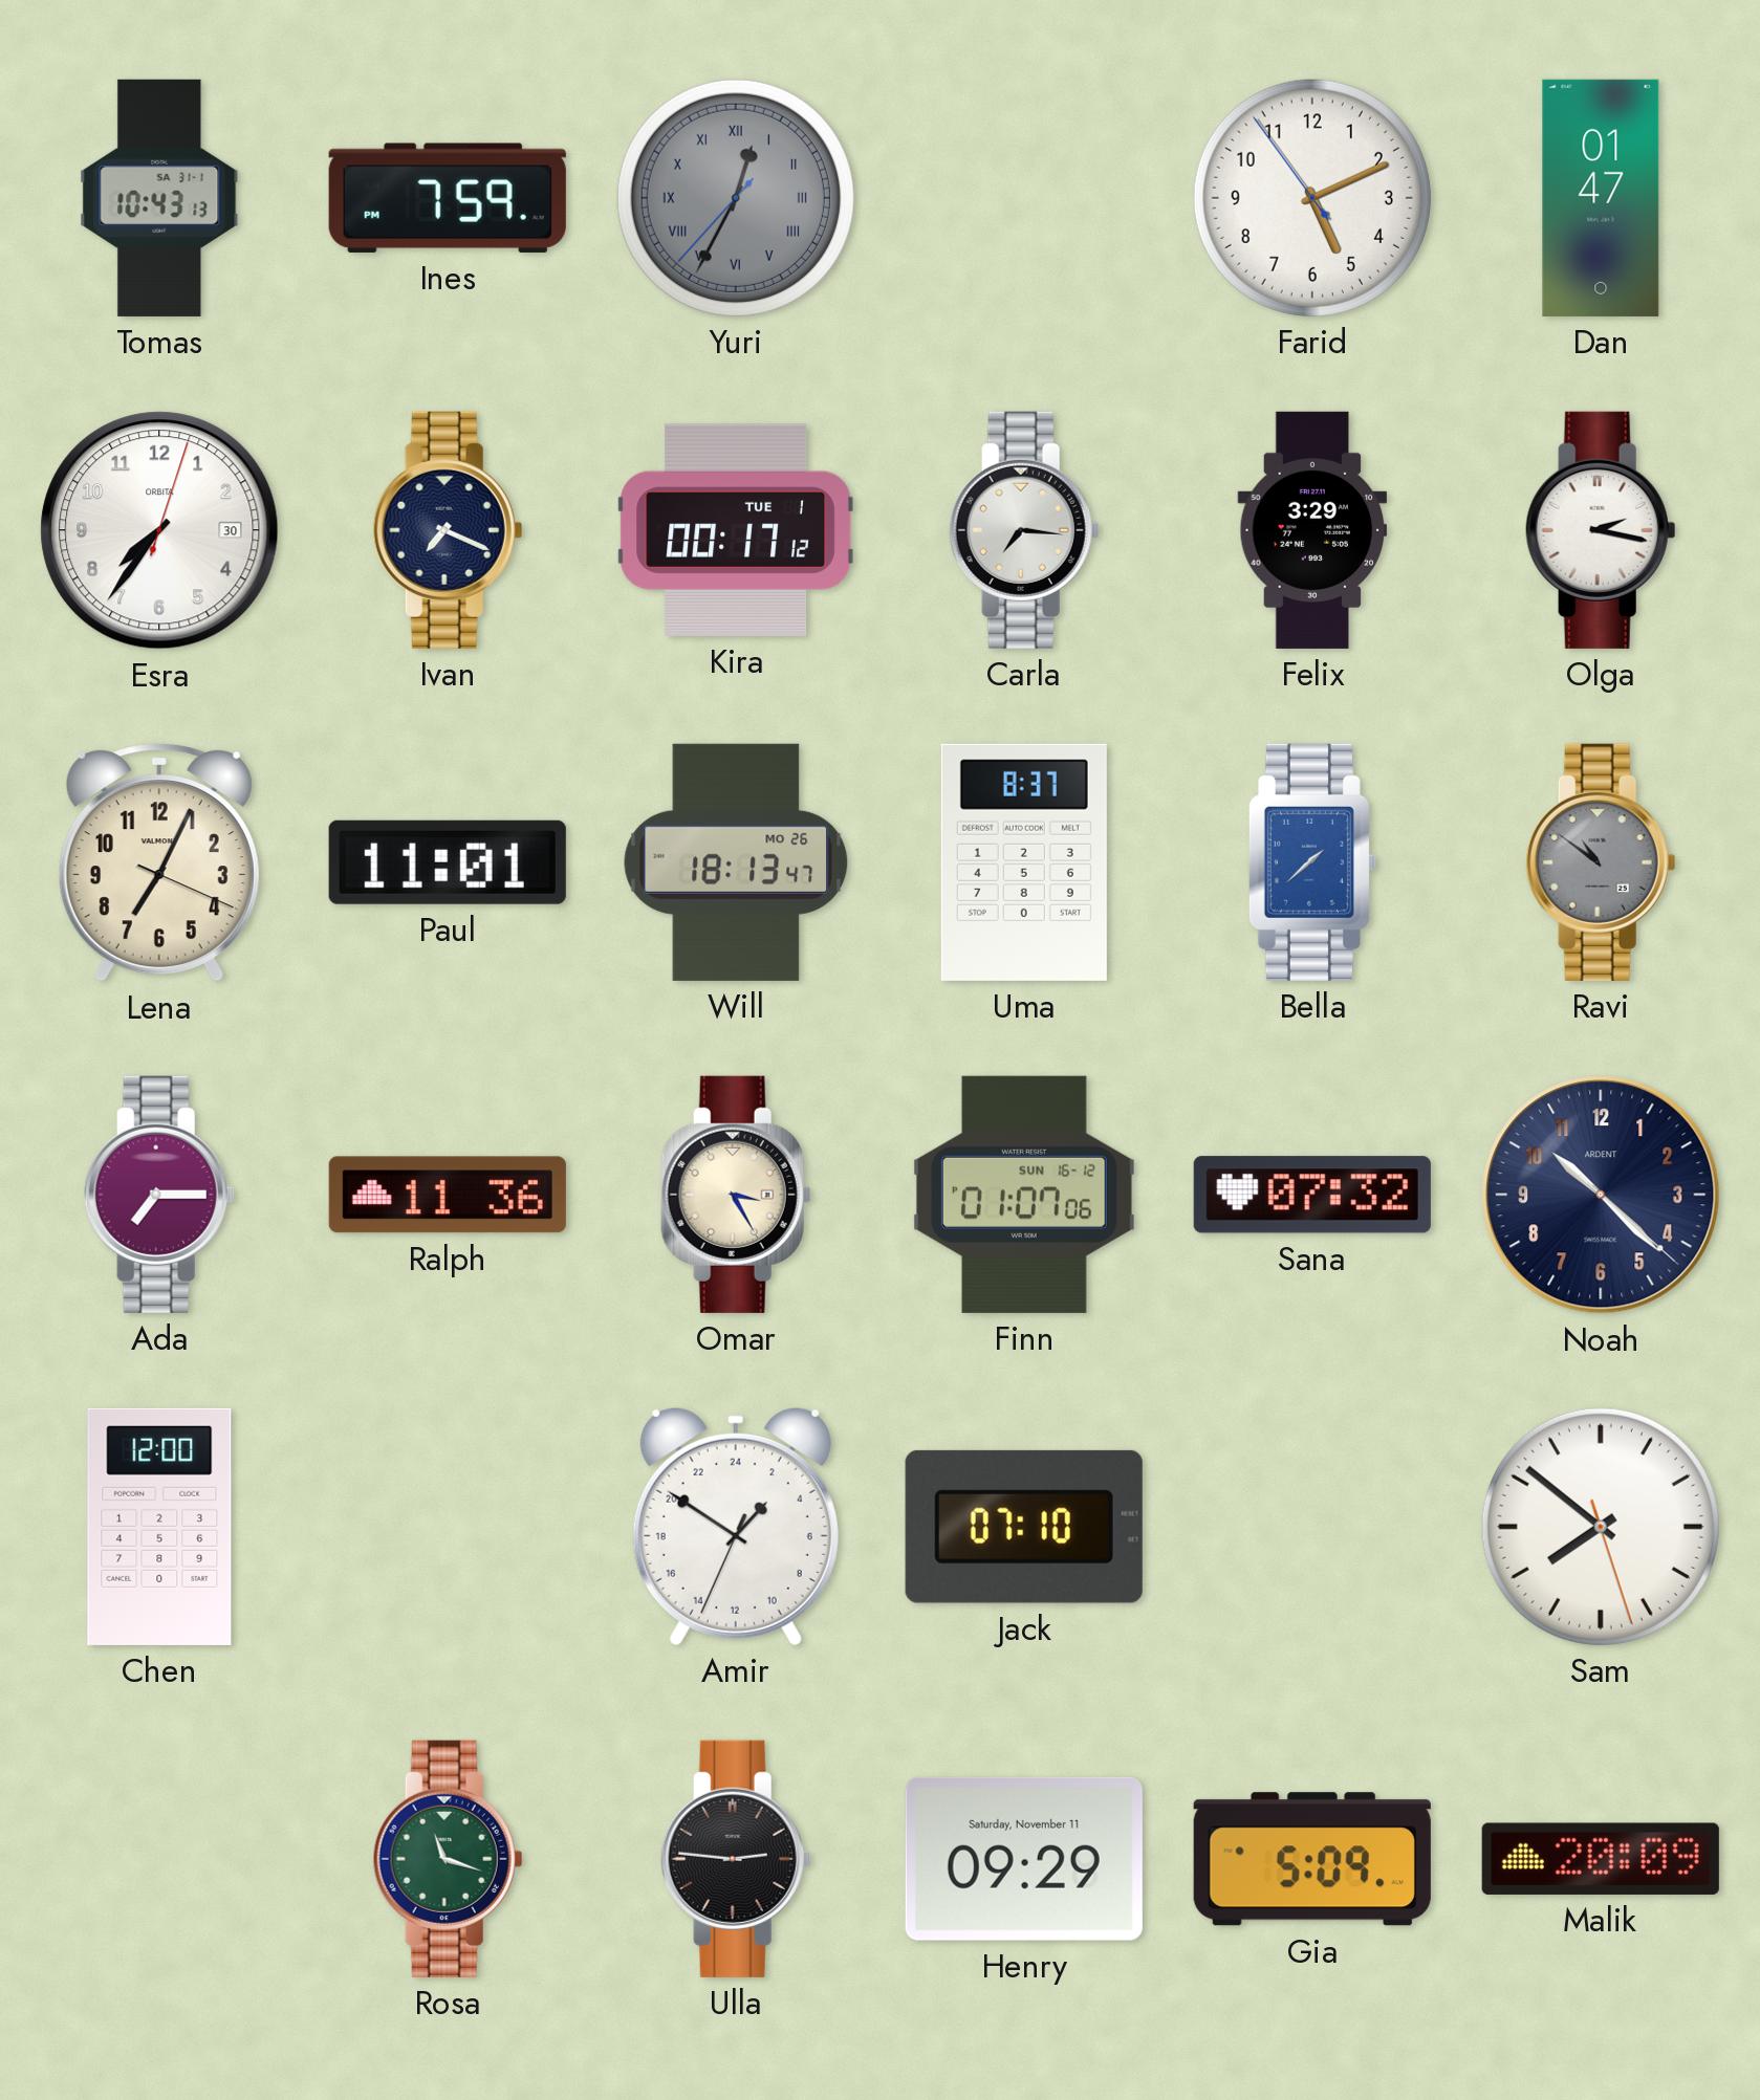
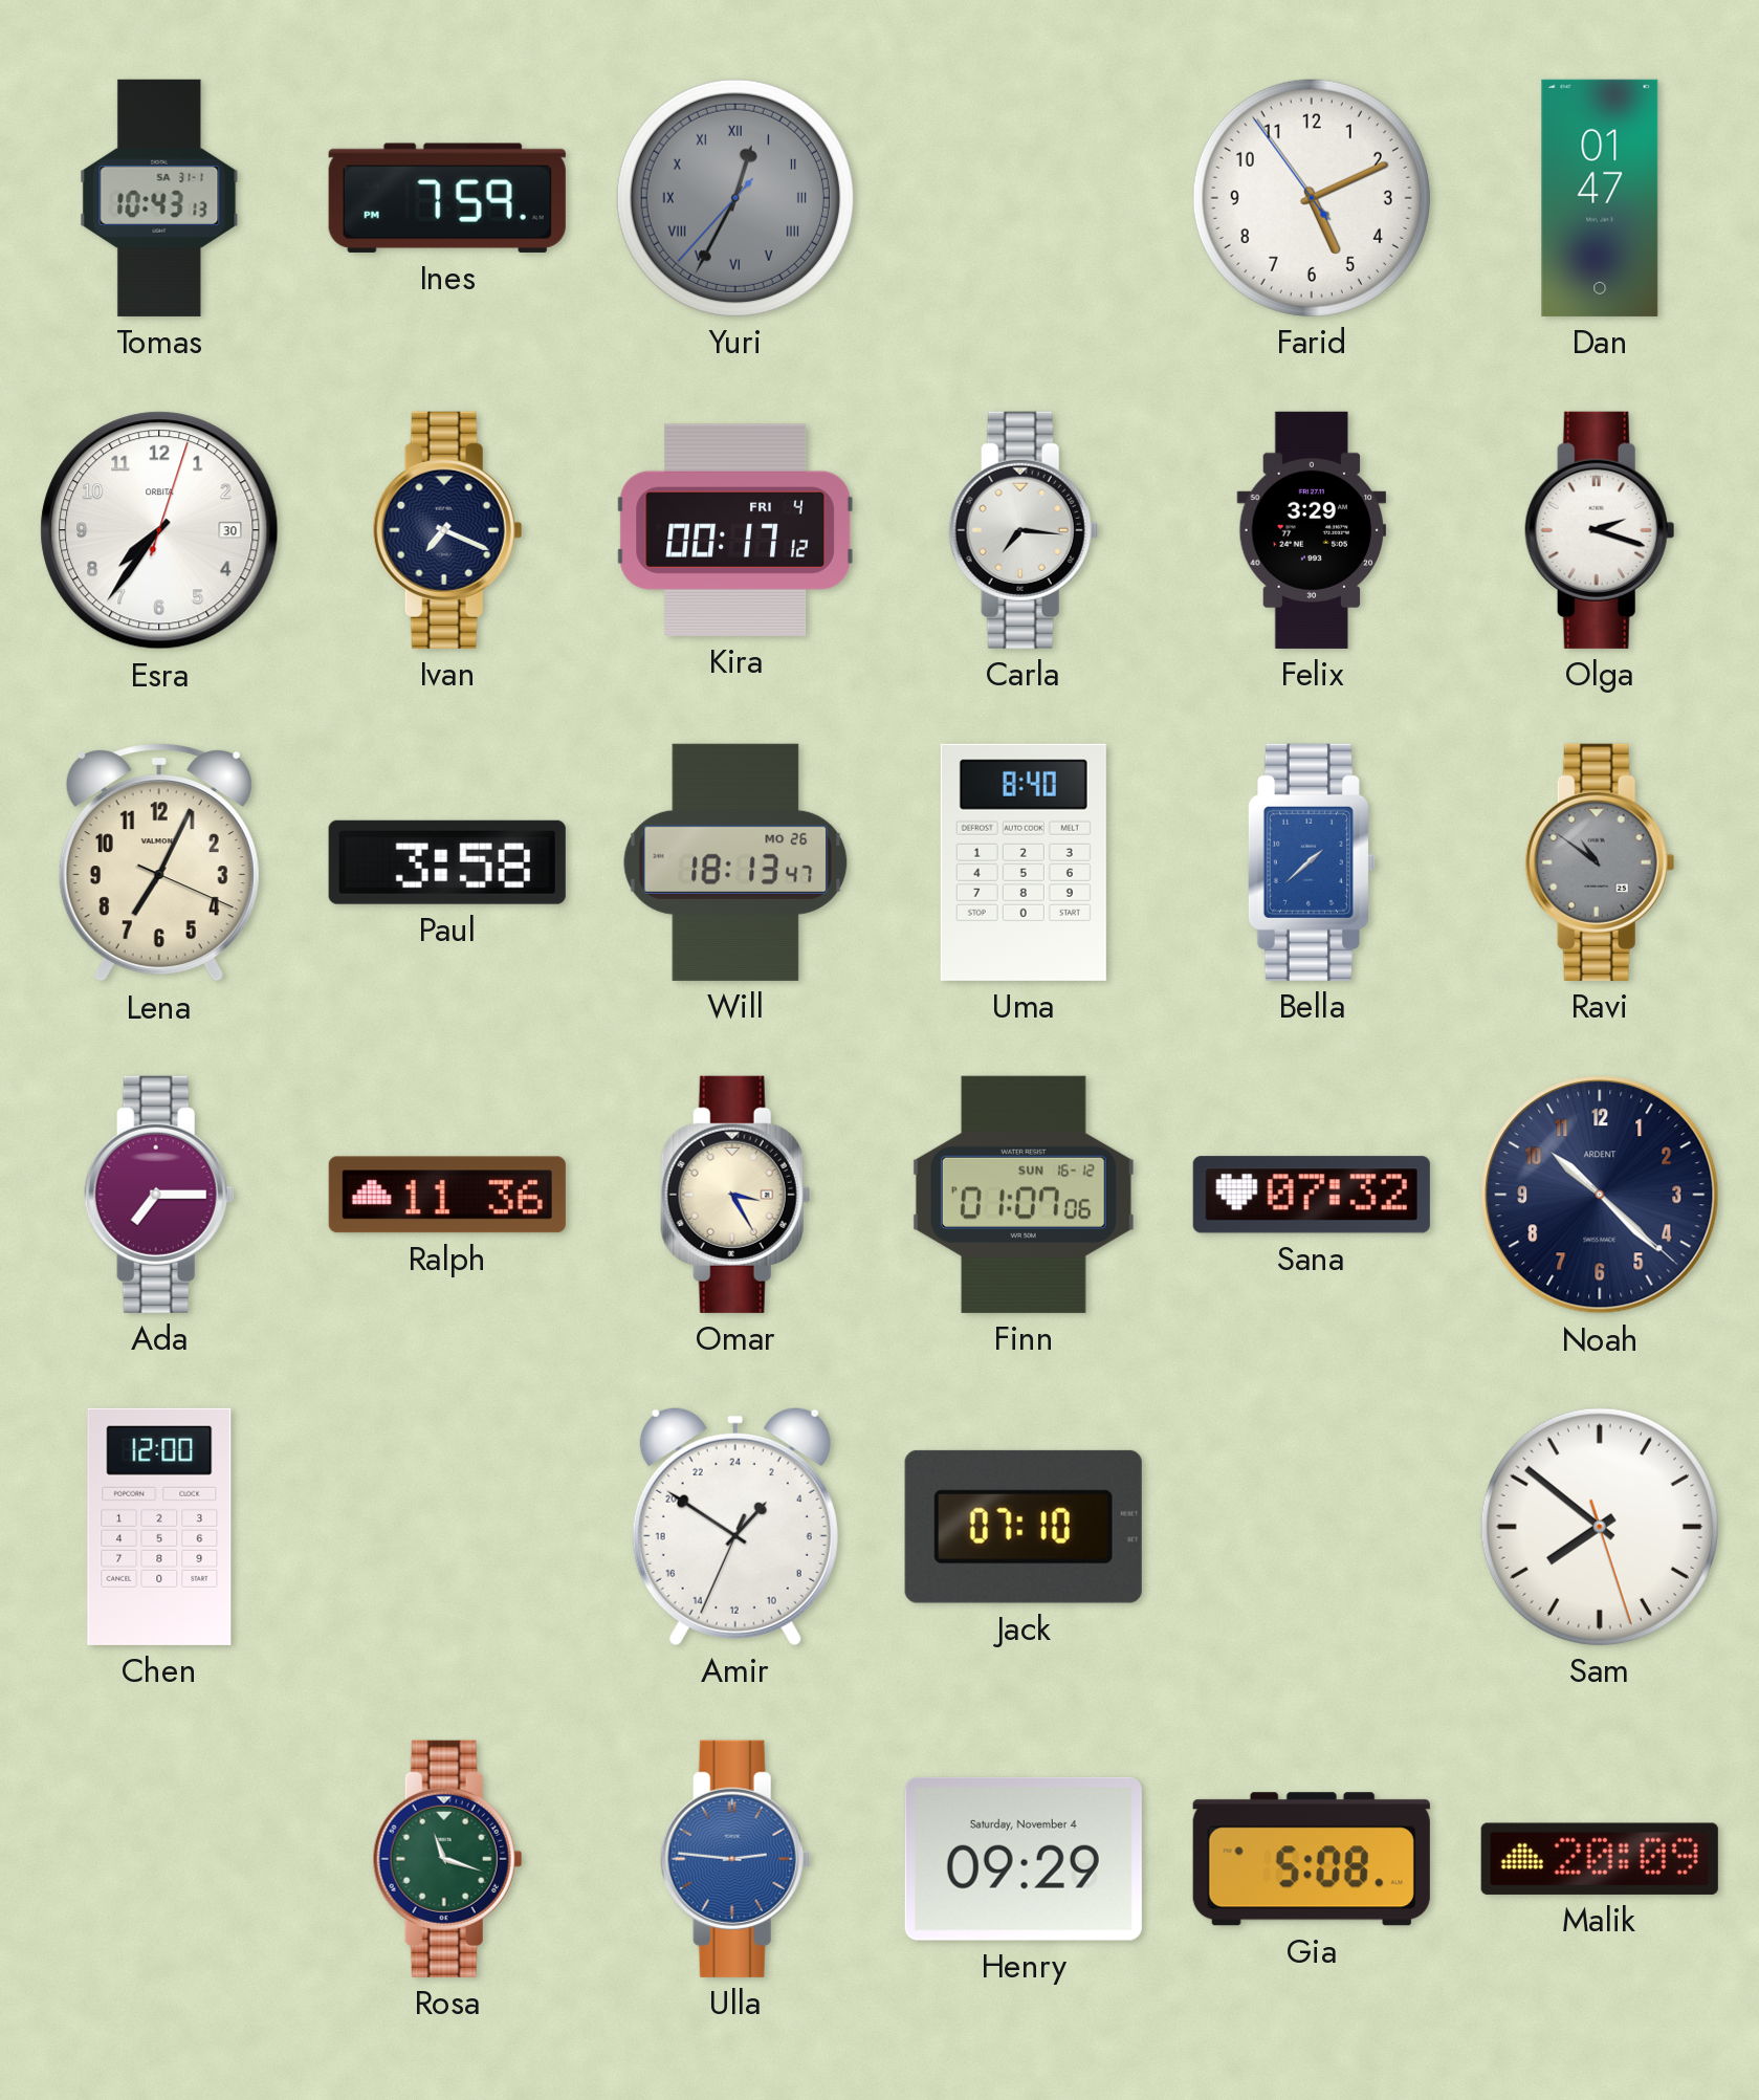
Kira date: TUE 1 -> FRI 4 (735, 530)
Olga: 2:17 -> 2:18 (1600, 530)
Paul: 11:01 -> 3:58 (447, 862)
Uma: 8:37 -> 8:40 (1024, 862)
Ulla dial: black -> blue (735, 1859)
Henry date: Saturday, November 11 -> Saturday, November 4 (1024, 1859)
Gia: 5:09 -> 5:08 (1312, 1859)
